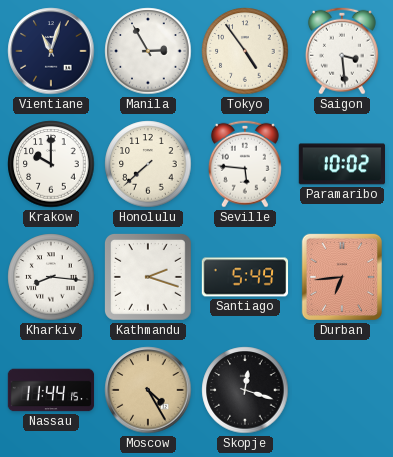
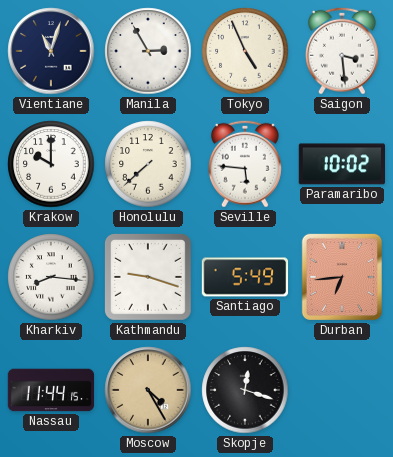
Tokyo: 4:54 -> 4:56 (245, 51)
Kathmandu: 2:18 -> 9:18 (148, 277)
